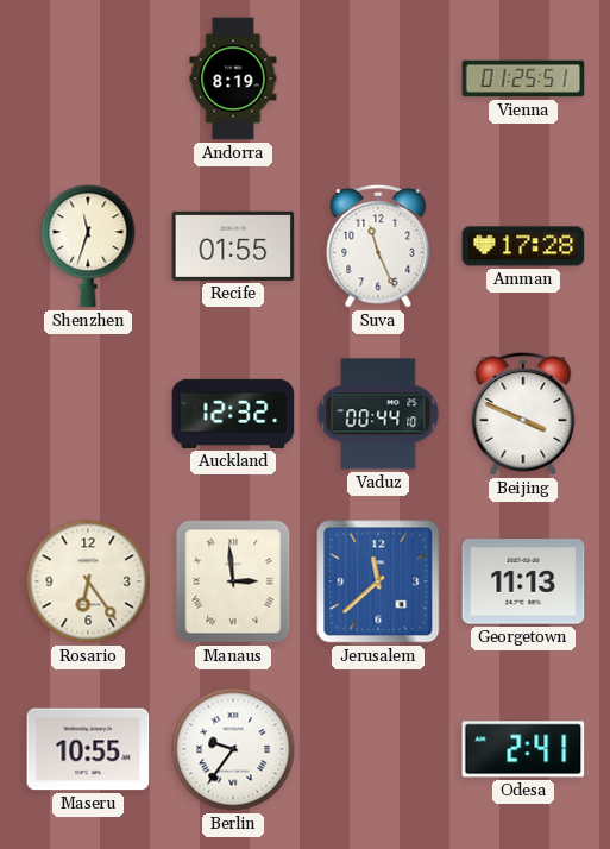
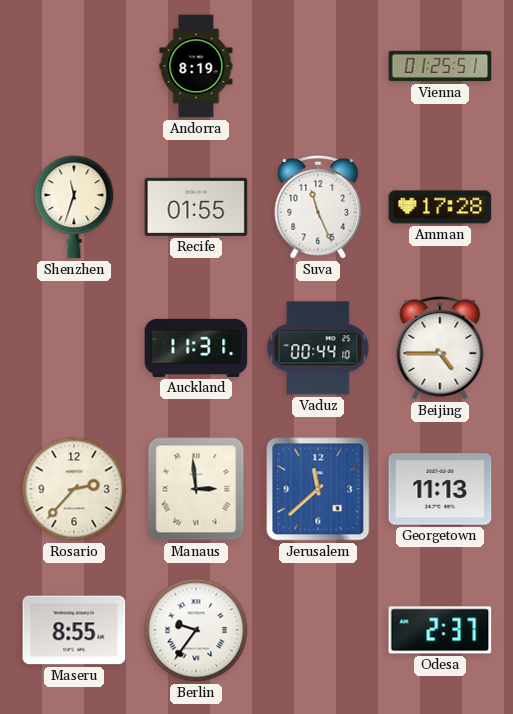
Auckland: 12:32 -> 11:31 (196, 348)
Beijing: 3:49 -> 4:45 (440, 348)
Rosario: 6:24 -> 2:37 (74, 489)
Maseru: 10:55 -> 8:55 (74, 630)
Odesa: 2:41 -> 2:37 (440, 630)
